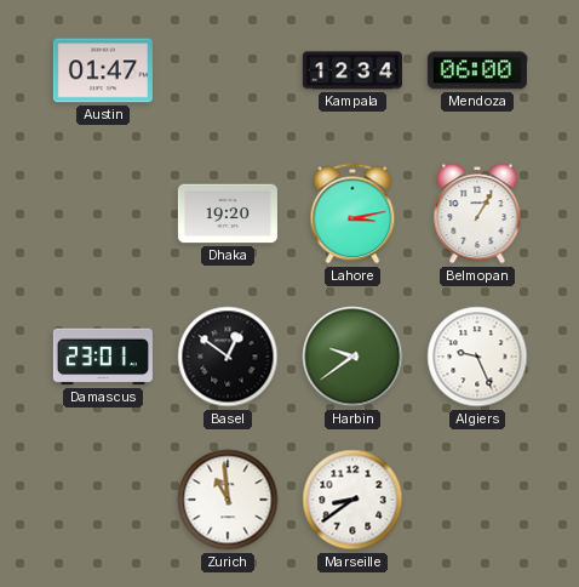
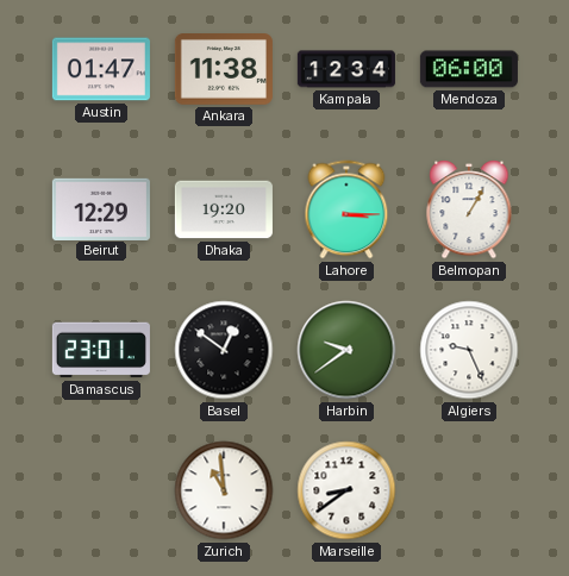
Ankara: none -> 11:38 (224, 70)
Beirut: none -> 12:29 (101, 208)
Lahore: 3:13 -> 3:15 (346, 209)
